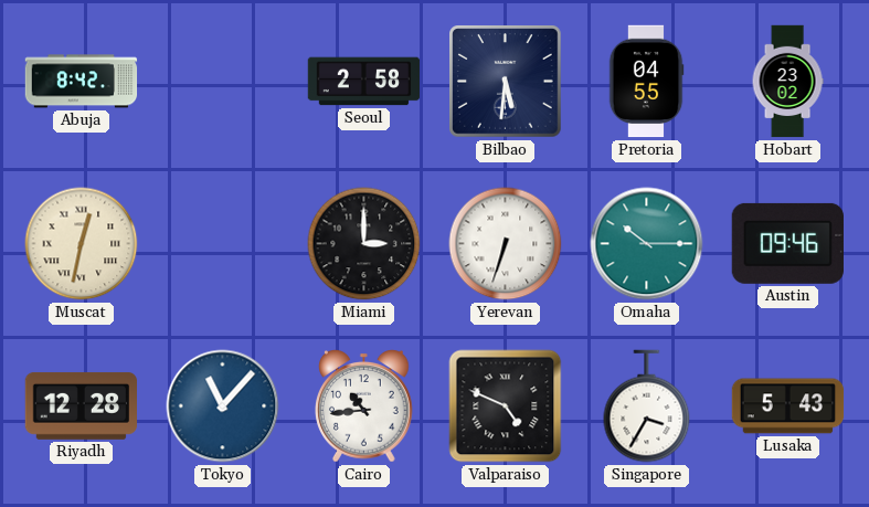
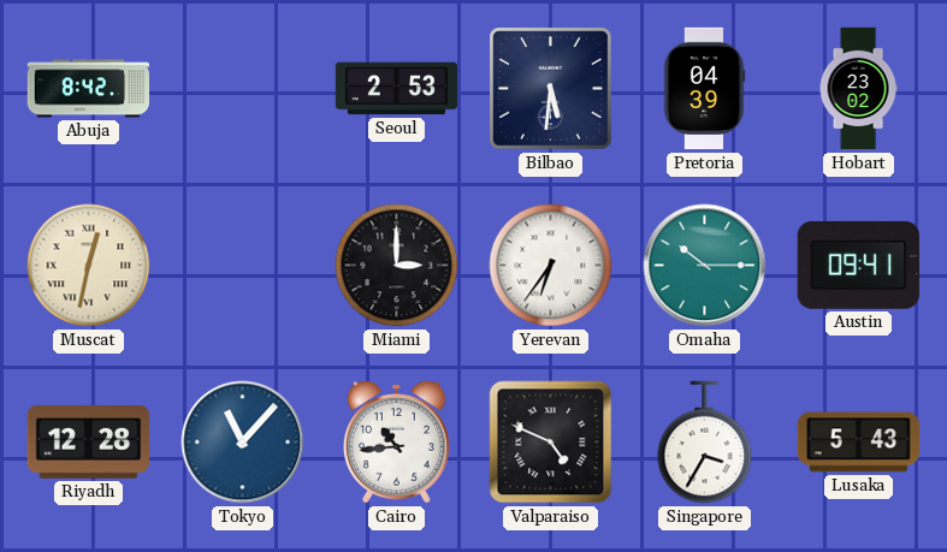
Seoul: 2:58 -> 2:53 (397, 89)
Pretoria: 04:55 -> 04:39 (704, 89)
Yerevan: 6:33 -> 6:36 (551, 266)
Austin: 09:46 -> 09:41 (858, 265)
